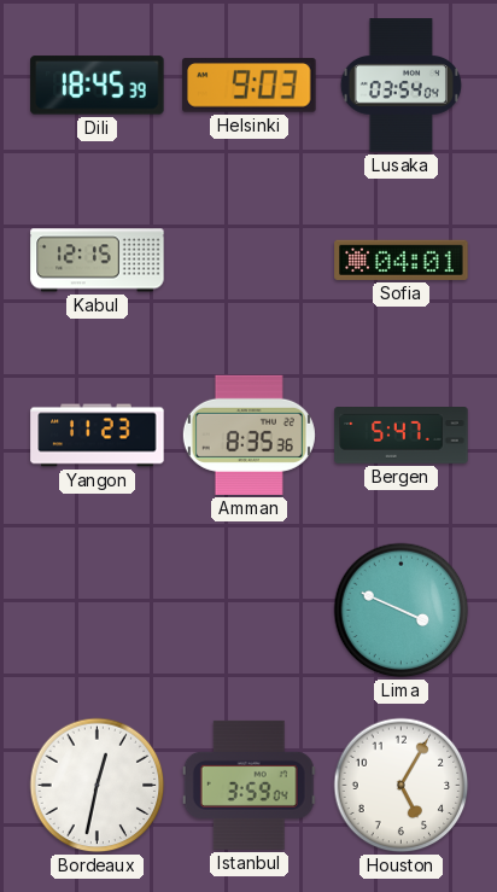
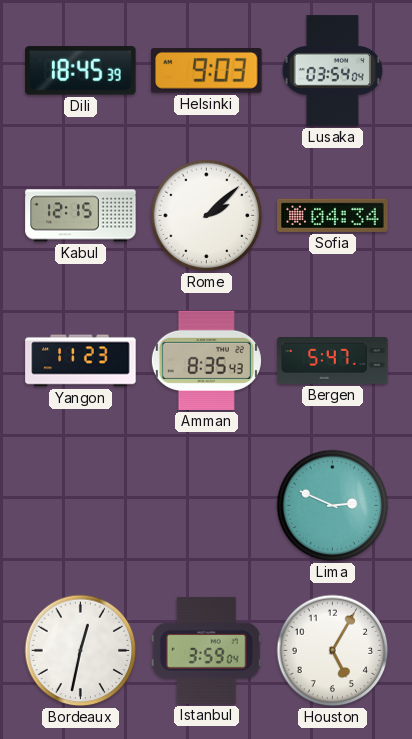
Rome: none -> 2:08 (207, 216)
Sofia: 04:01 -> 04:34 (333, 215)
Amman: 8:35:36 -> 8:35:43 (206, 360)
Lima: 3:49 -> 2:49 (333, 506)
